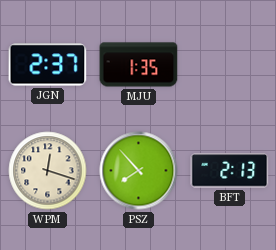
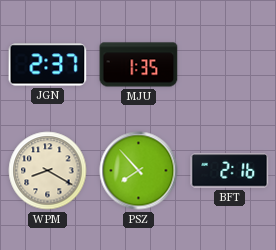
WPM: 12:18 -> 8:20 (48, 171)
BFT: 2:13 -> 2:16 (230, 171)
